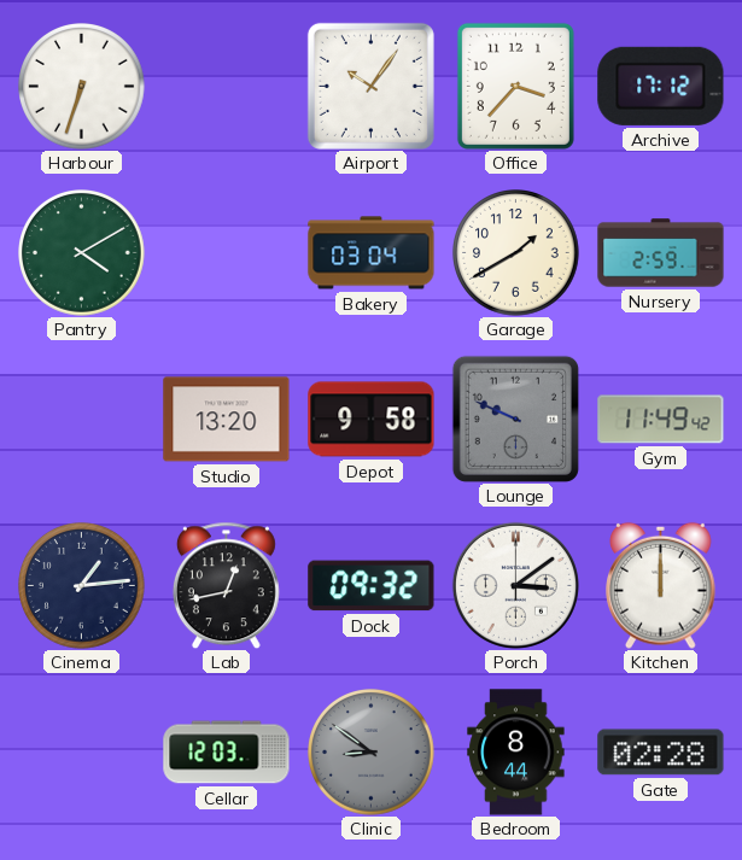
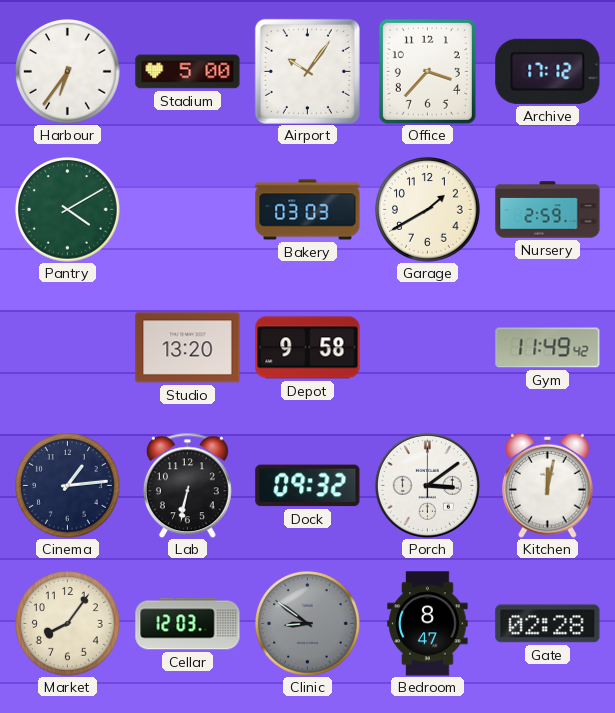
Harbour: 6:33 -> 6:36 (68, 72)
Stadium: none -> 5:00 (188, 72)
Bakery: 03:04 -> 03:03 (308, 210)
Lounge: 9:49 -> none (515, 419)
Lab: 12:43 -> 6:32 (187, 485)
Kitchen: 12:00 -> 12:02 (548, 485)
Market: none -> 8:06 (68, 624)
Bedroom: 8:44 -> 8:47 (428, 624)
